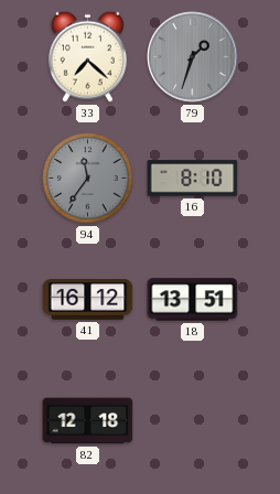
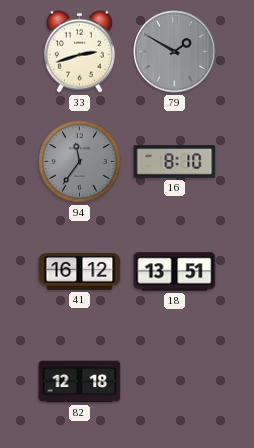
33: 7:22 -> 2:42 (79, 51)
79: 1:33 -> 1:50 (175, 52)
